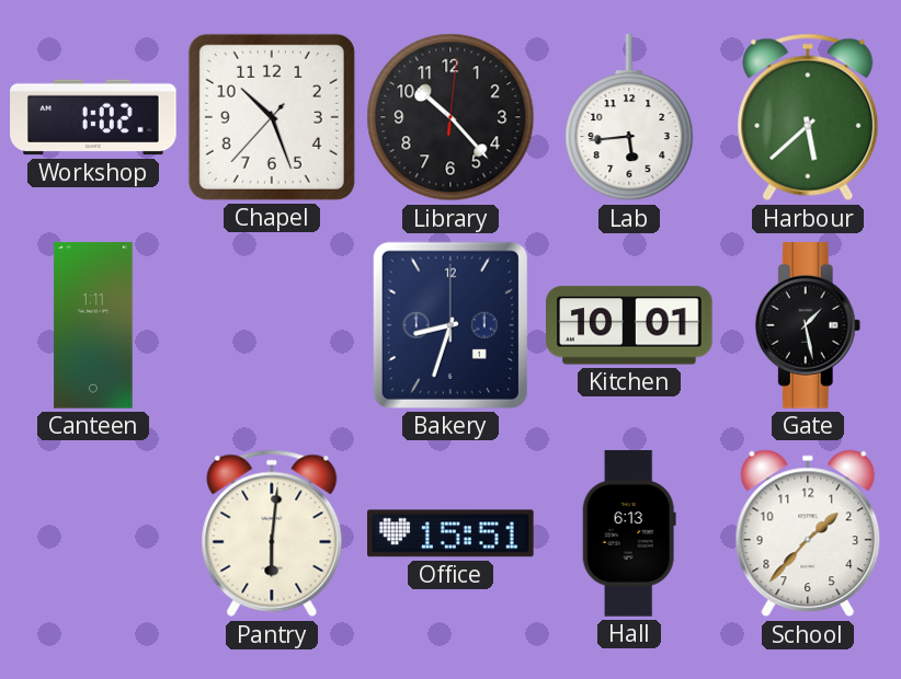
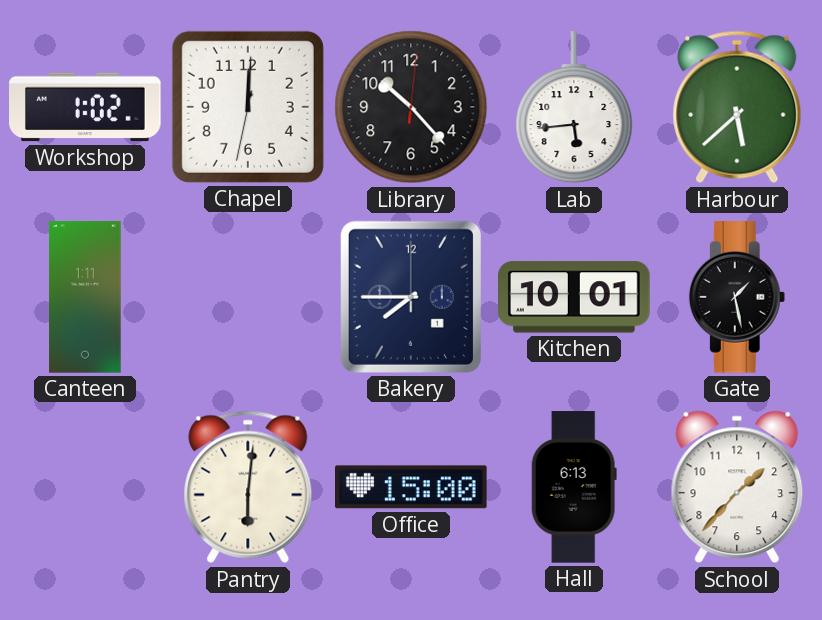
Chapel: 10:26 -> 12:00 (248, 107)
Bakery: 8:33 -> 7:45 (411, 297)
Office: 15:51 -> 15:00 (412, 487)
